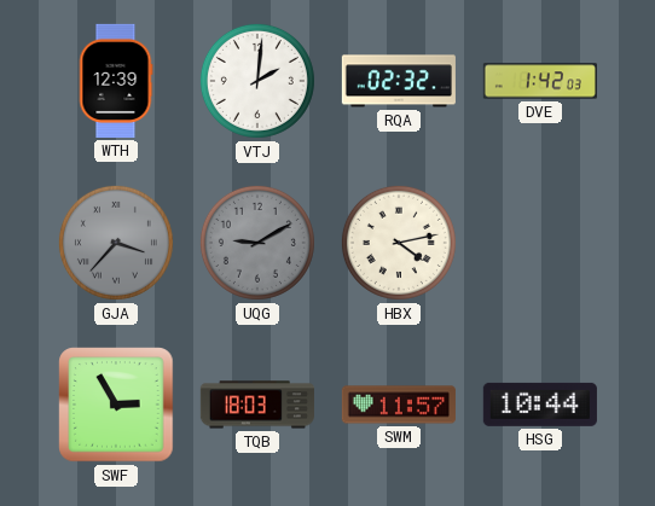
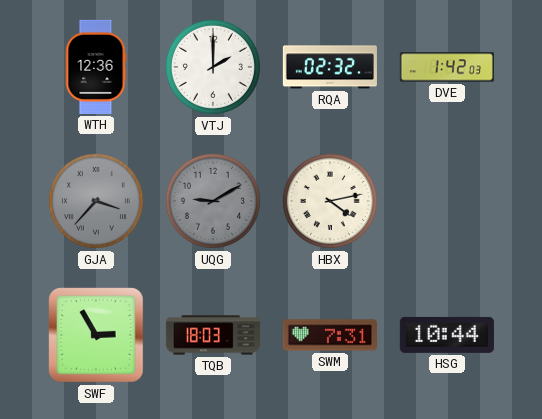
WTH: 12:39 -> 12:36 (96, 67)
VTJ: 2:01 -> 2:00 (213, 67)
SWM: 11:57 -> 7:31 (330, 335)
